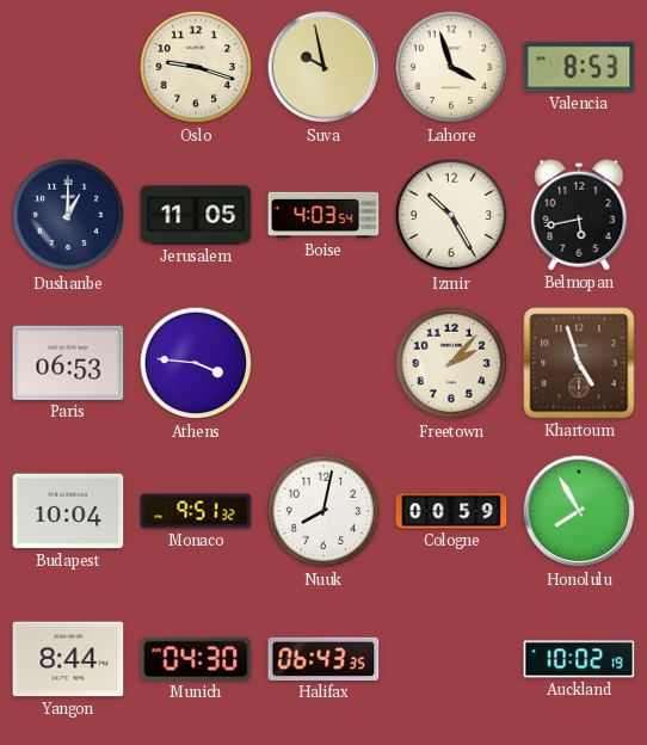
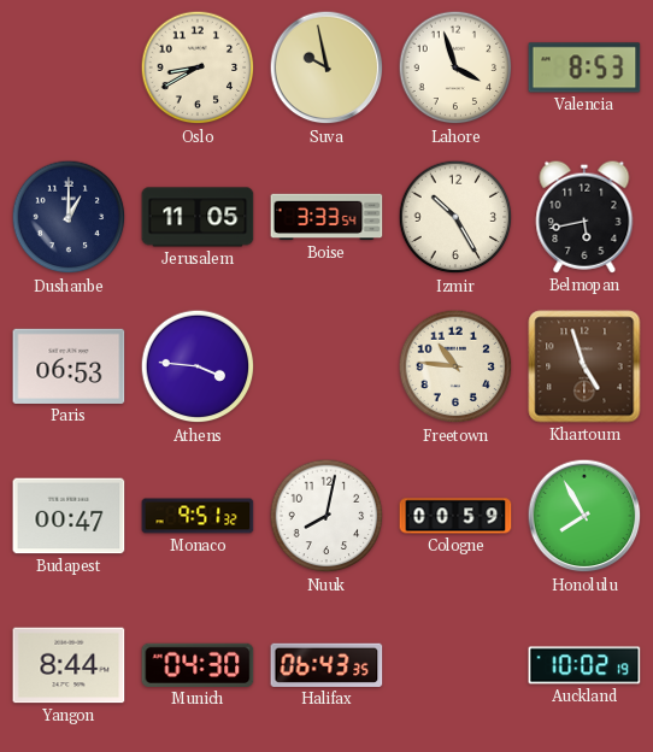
Oslo: 9:18 -> 8:40 (198, 67)
Boise: 4:03 -> 3:33 (326, 217)
Freetown: 2:07 -> 10:46 (455, 366)
Budapest: 10:04 -> 00:47 (69, 516)
